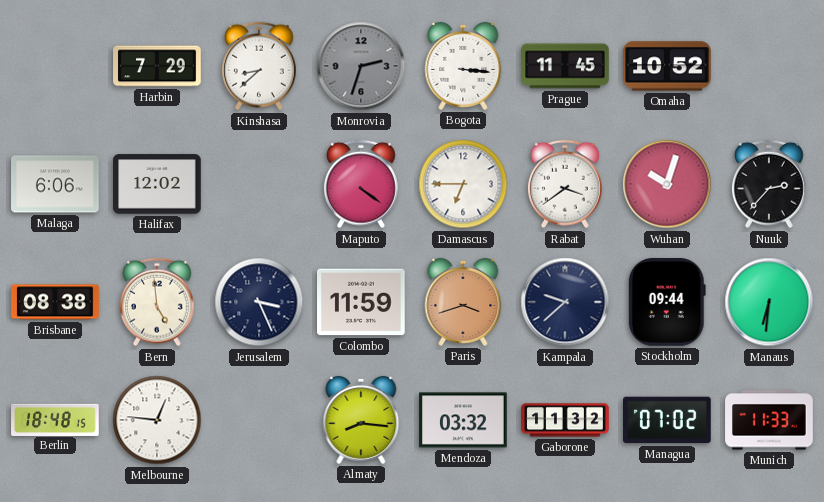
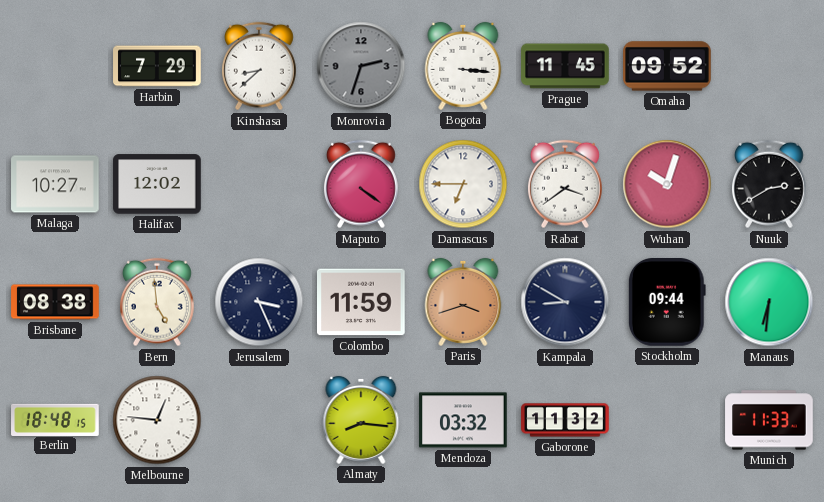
Omaha: 10:52 -> 09:52 (667, 66)
Malaga: 6:06 -> 10:27 (55, 184)
Nuuk: 2:37 -> 2:40 (769, 184)
Kampala: 9:38 -> 8:50 (565, 302)
Managua: 07:02 -> none (668, 420)
